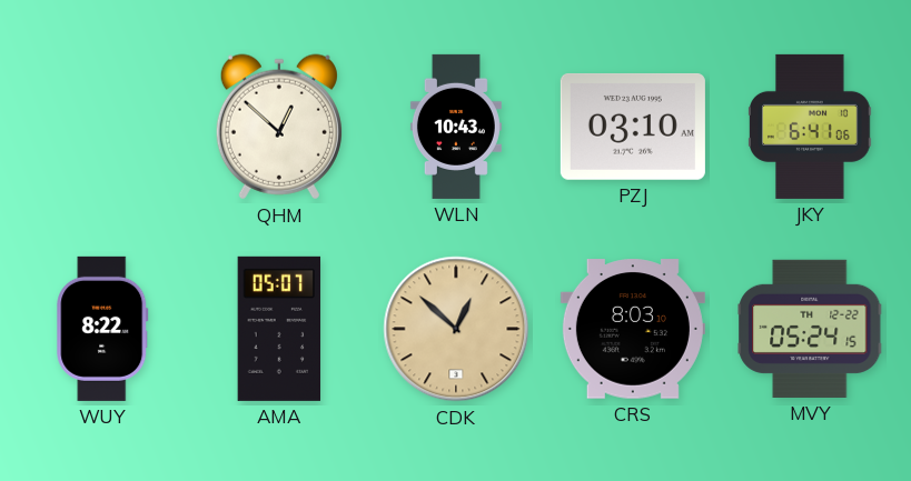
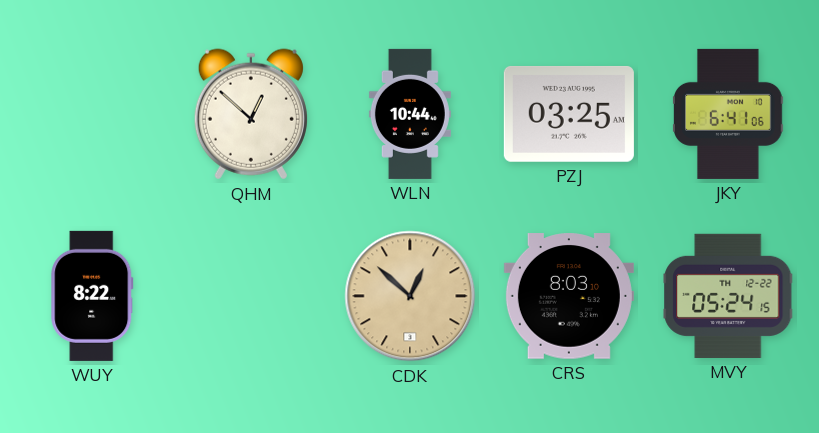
WLN: 10:43 -> 10:44 (410, 114)
PZJ: 03:10 -> 03:25 (569, 114)
AMA: 05:07 -> none (279, 329)
